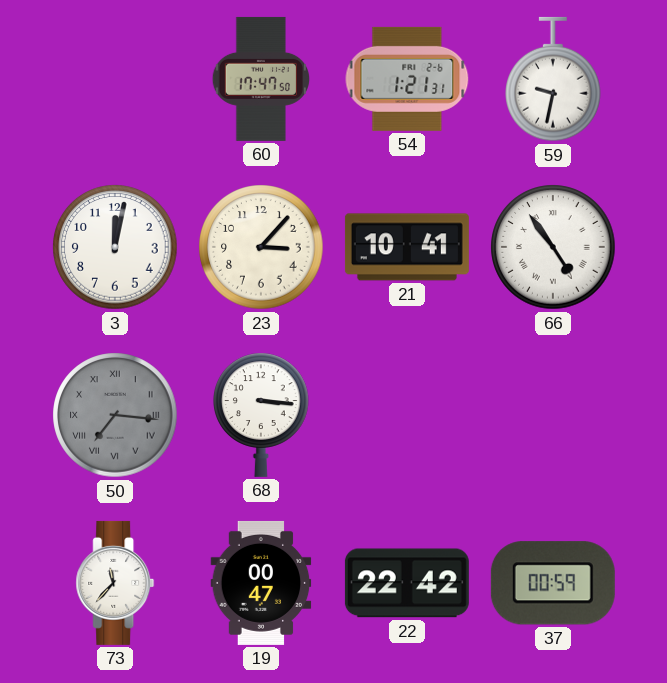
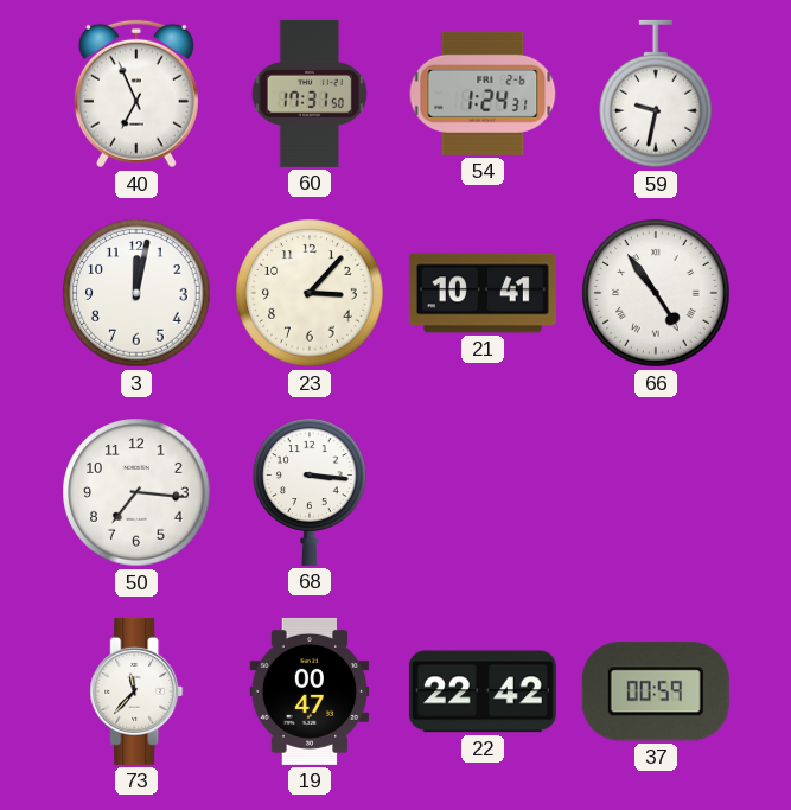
40: none -> 6:56 (136, 94)
60: 17:47 -> 17:31 (308, 94)
54: 1:21 -> 1:24 (483, 94)
50 dial: grey -> white (136, 492)
50 numerals: Roman -> Arabic (136, 492)
